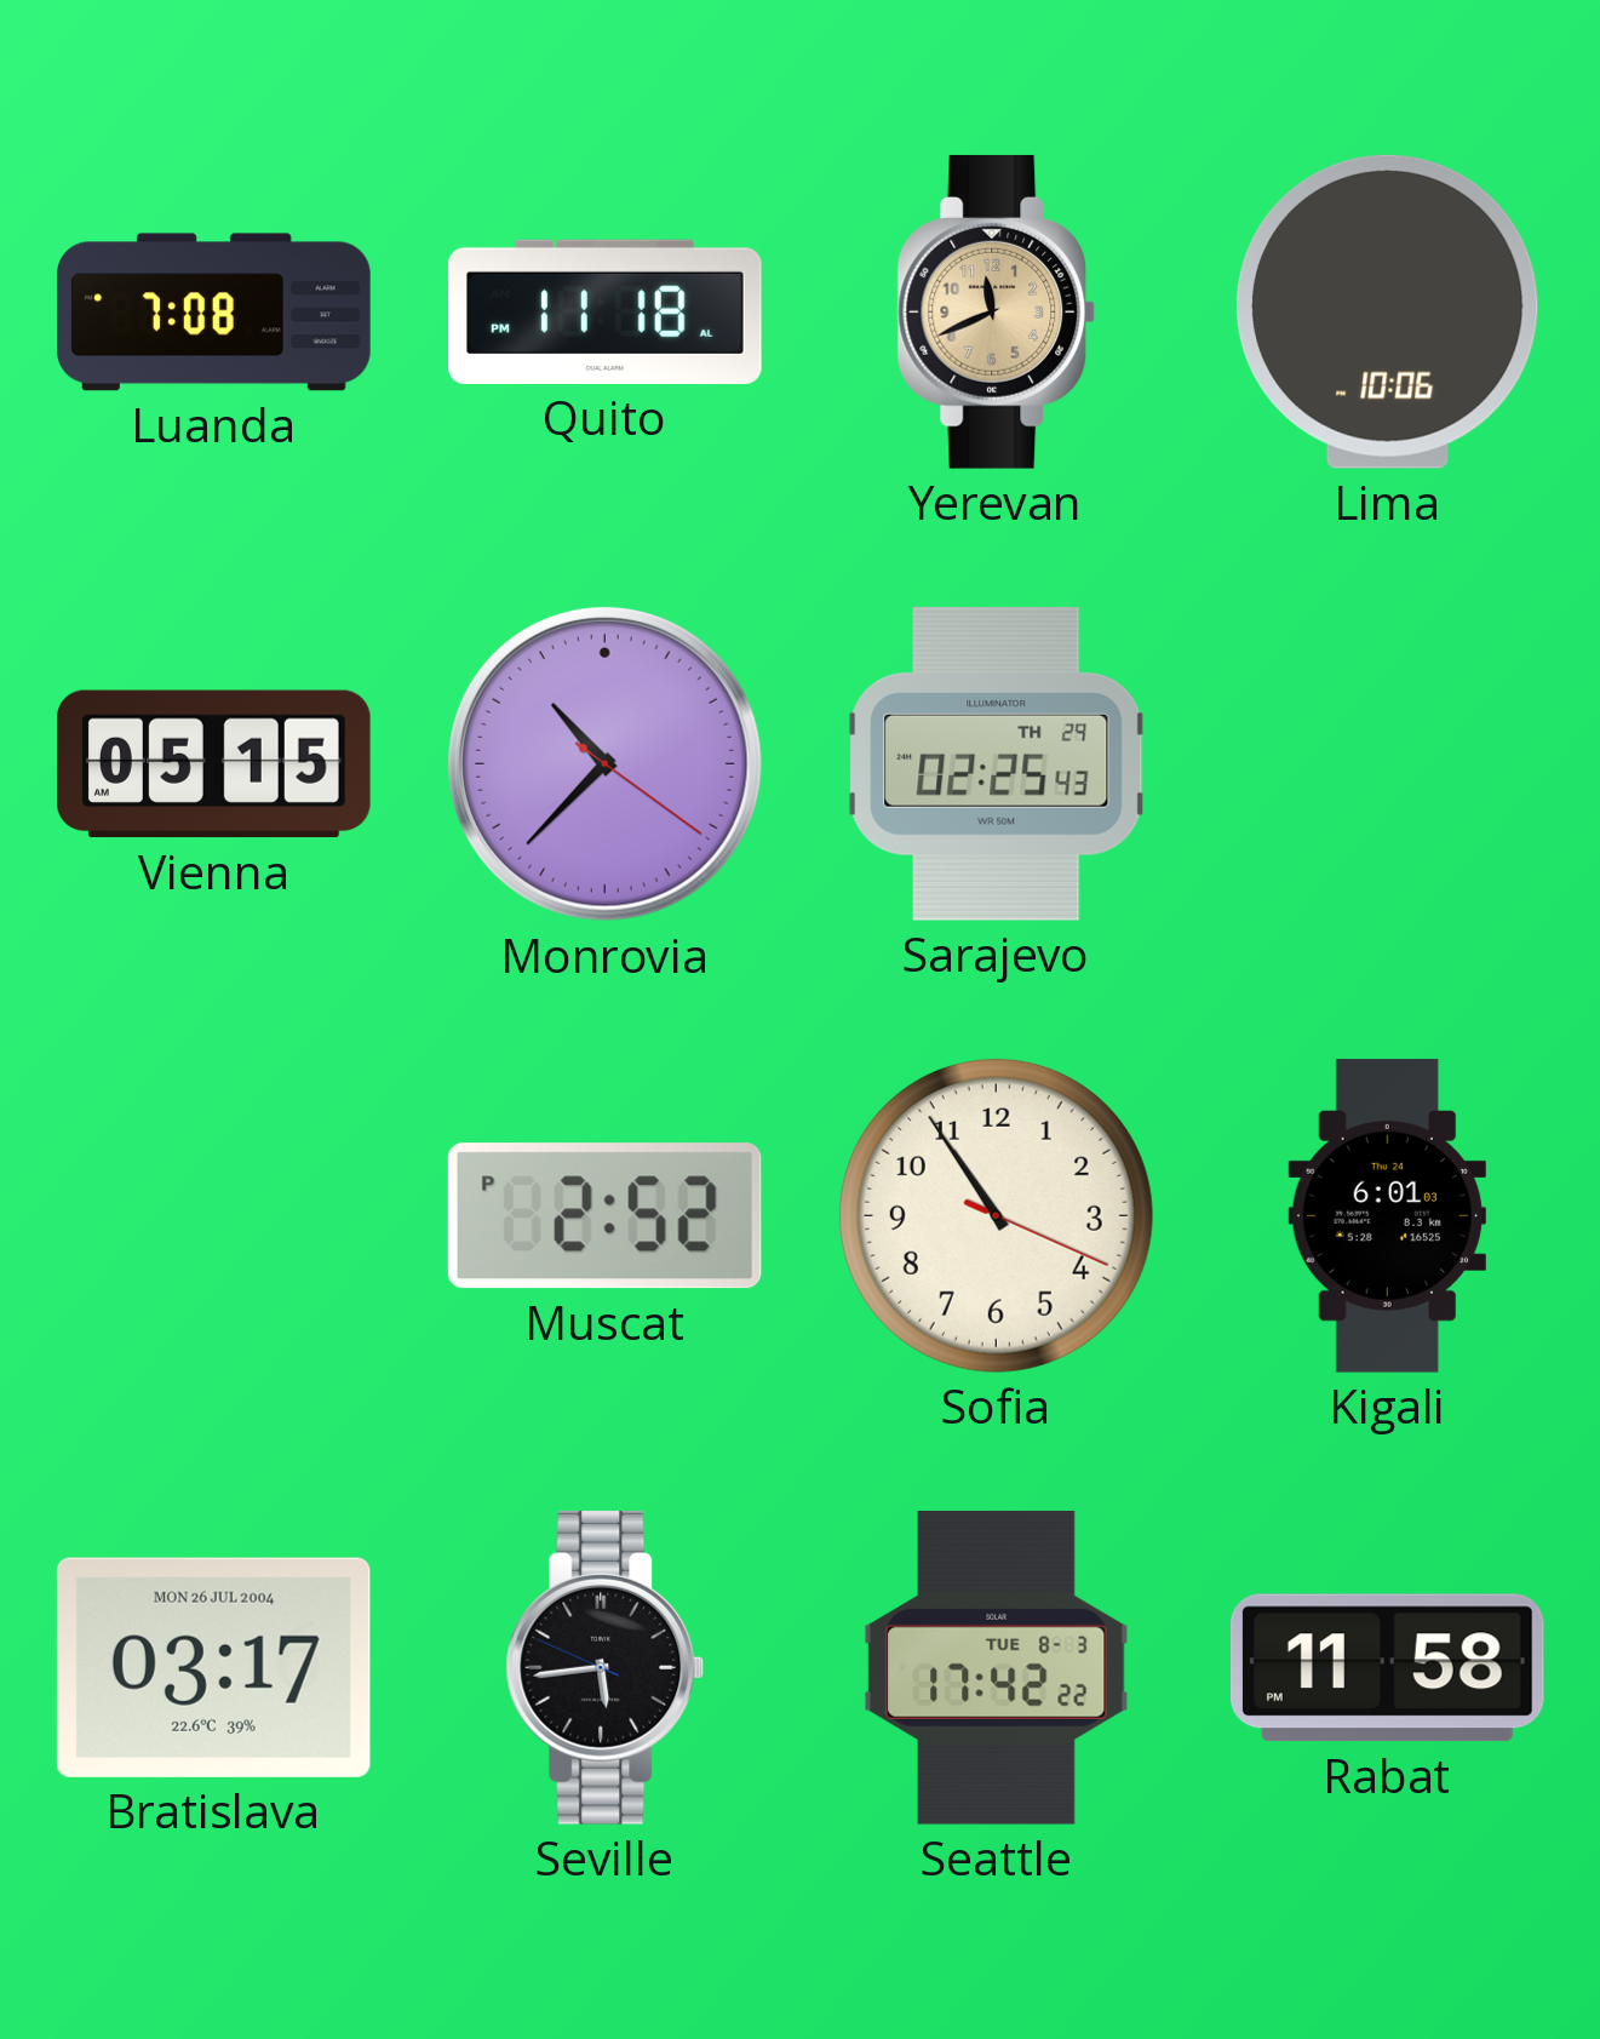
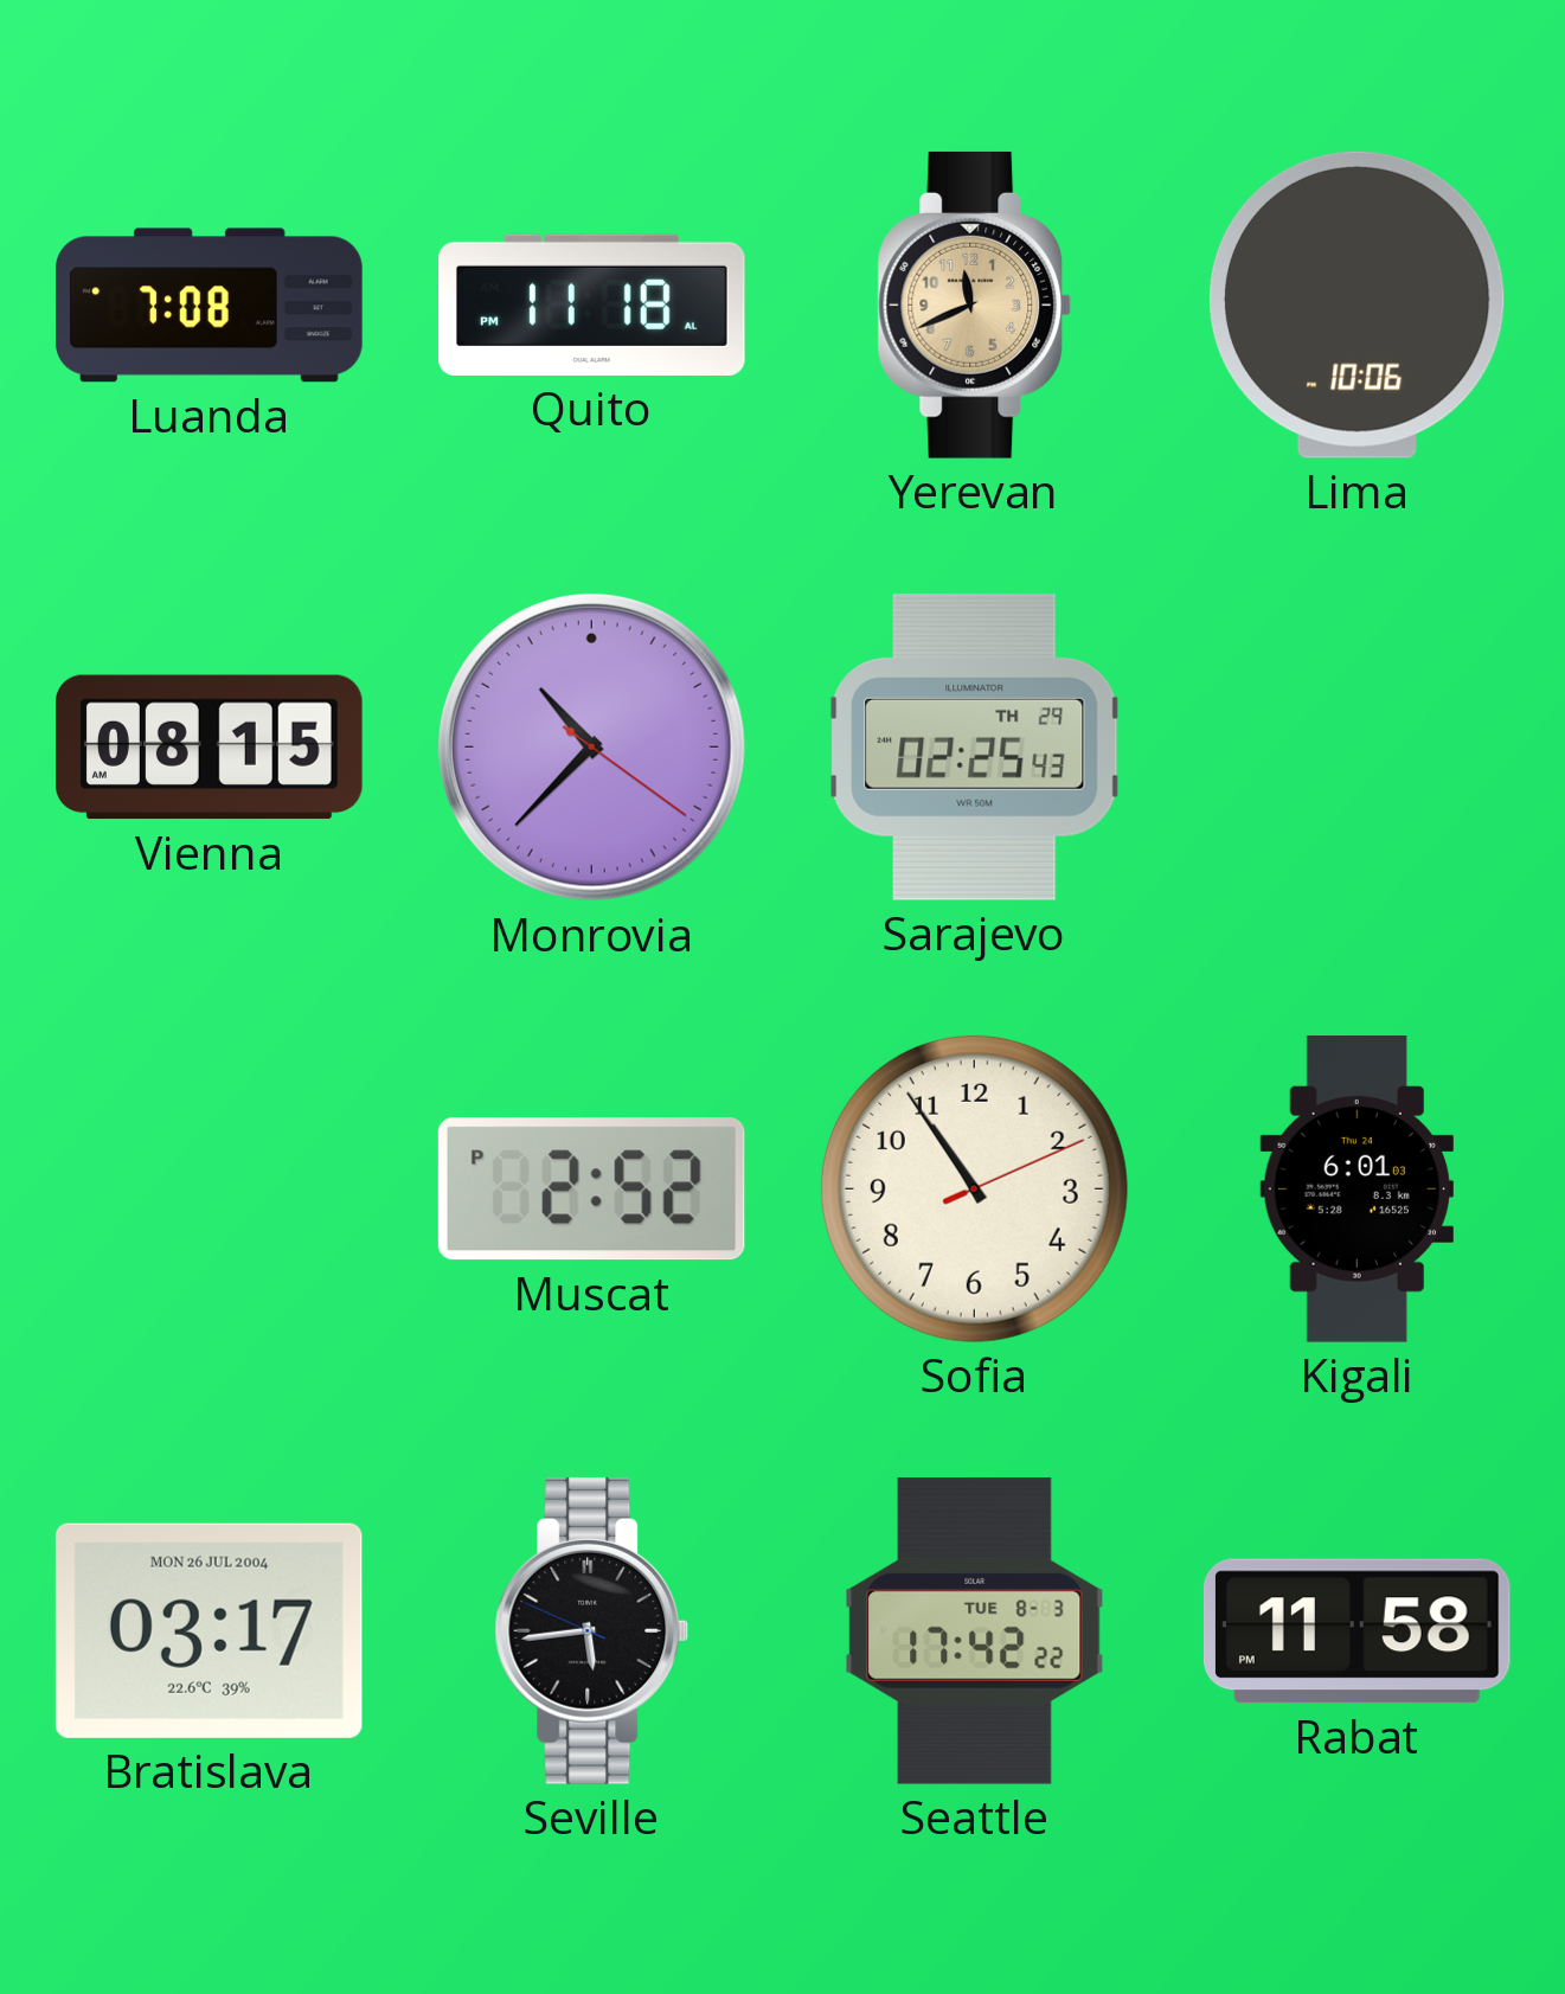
Vienna: 05:15 -> 08:15 (210, 748)
Sofia: 10:54:19 -> 10:54:11 (974, 1188)
